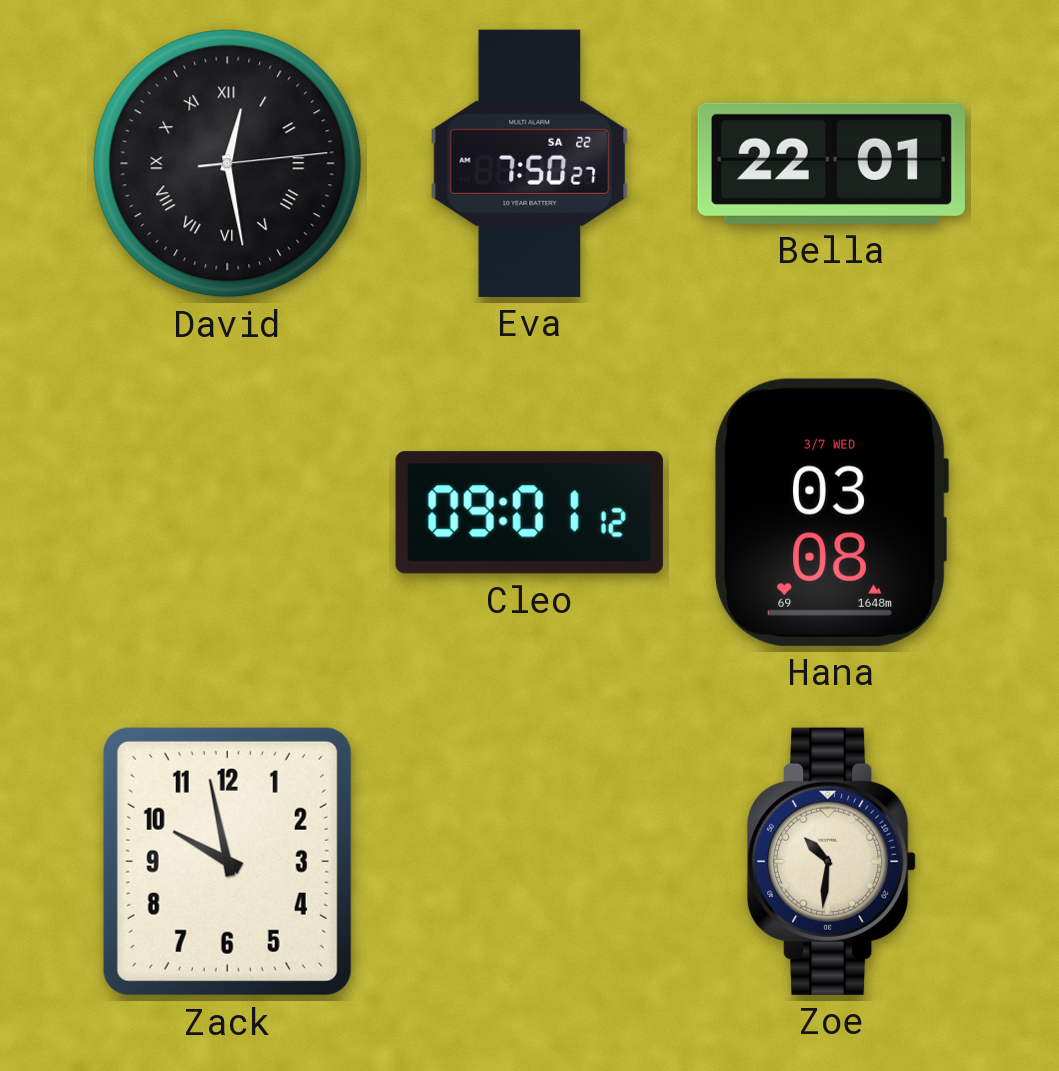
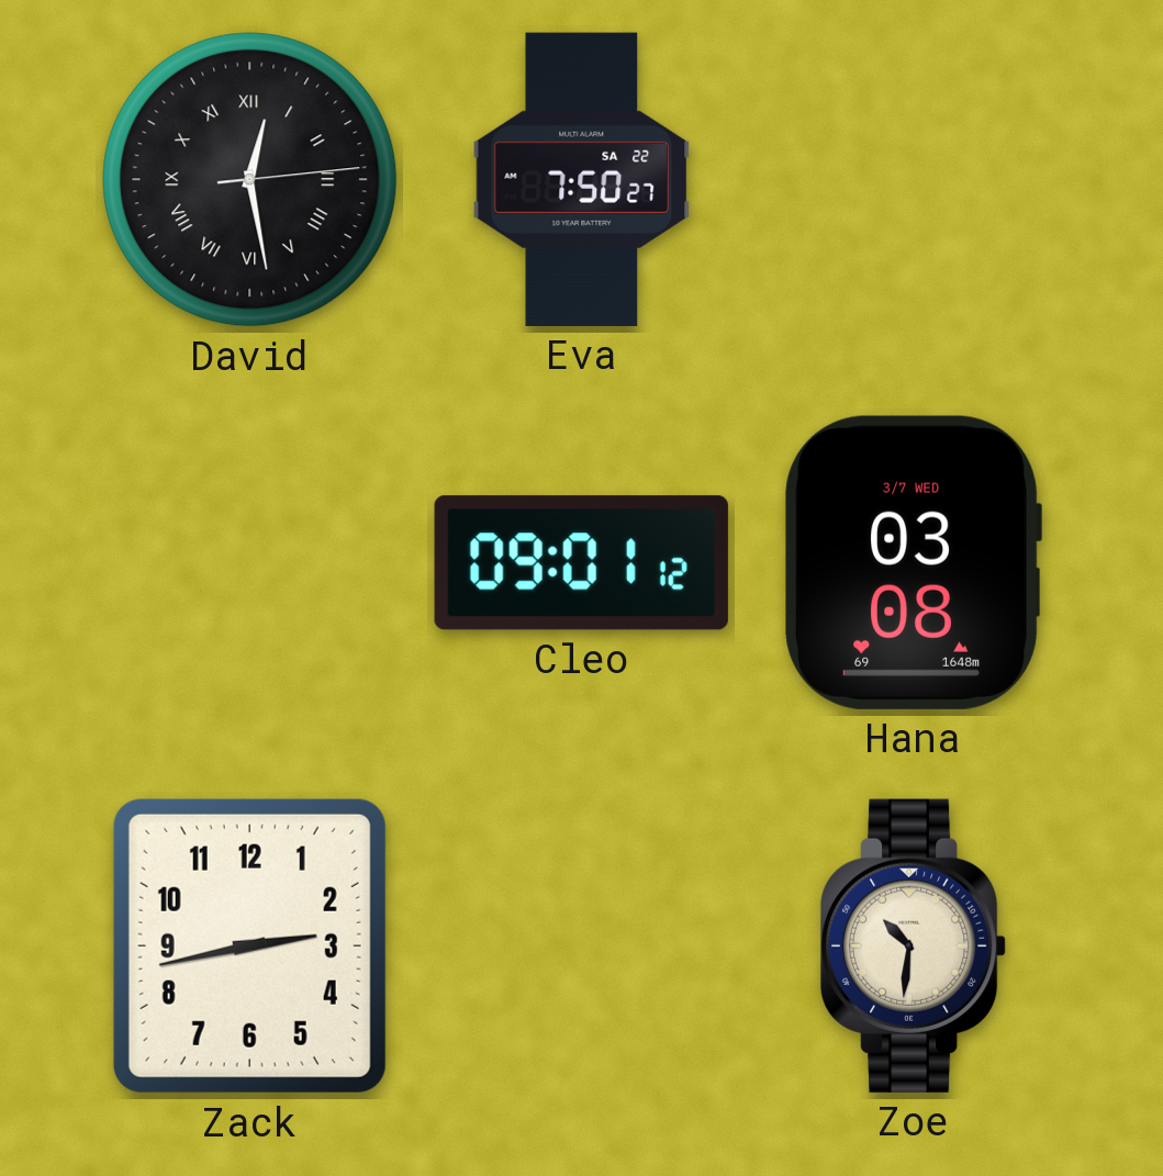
Bella: 22:01 -> none (831, 163)
Zack: 9:58 -> 2:43 (249, 945)
